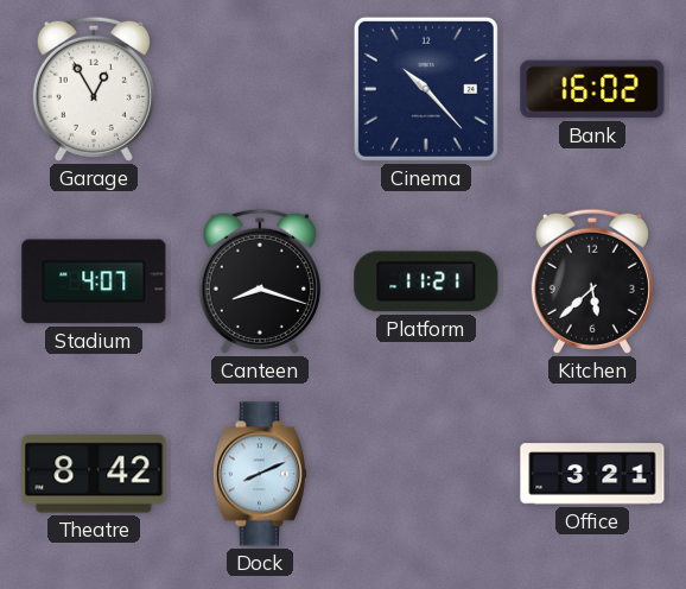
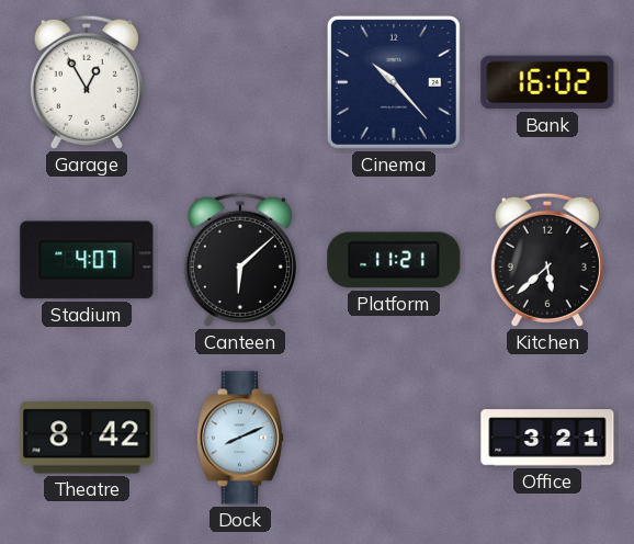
Canteen: 8:18 -> 6:08 (240, 260)
